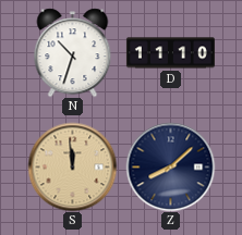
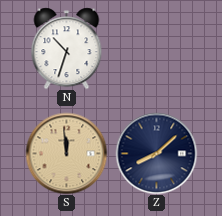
D: 11:10 -> none (170, 53)
